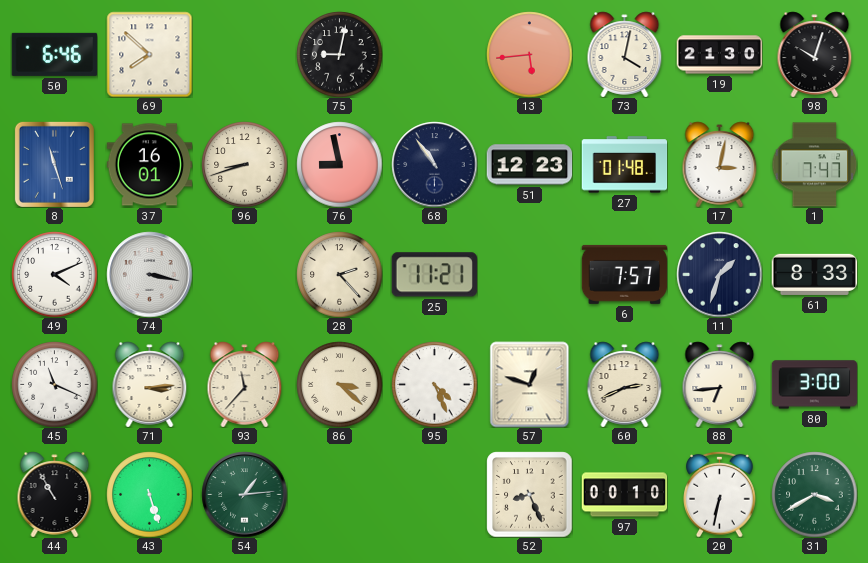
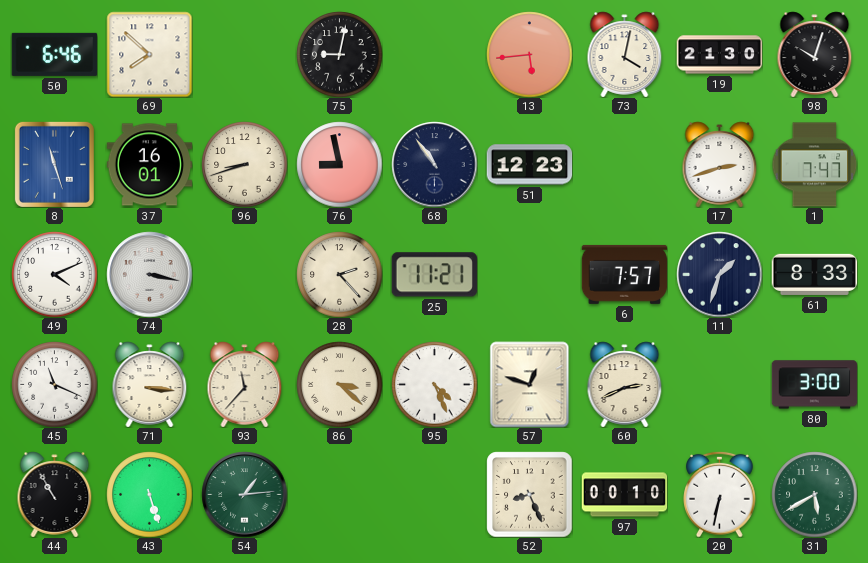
27: 01:48 -> none (624, 165)
17: 3:02 -> 2:42 (720, 164)
71: 3:14 -> 3:16 (150, 384)
88: 6:44 -> none (720, 384)
31: 3:40 -> 5:40 (814, 494)
